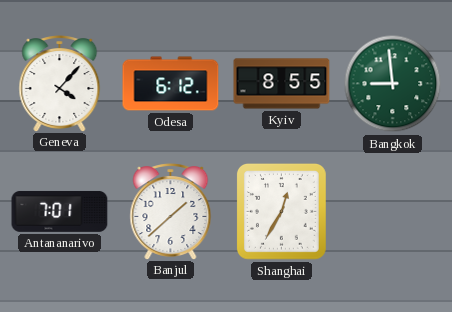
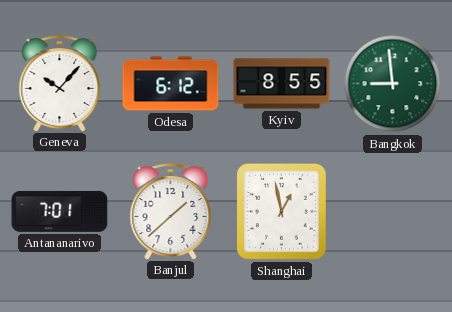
Geneva: 4:07 -> 10:07 (60, 84)
Shanghai: 12:35 -> 12:58 (281, 212)
